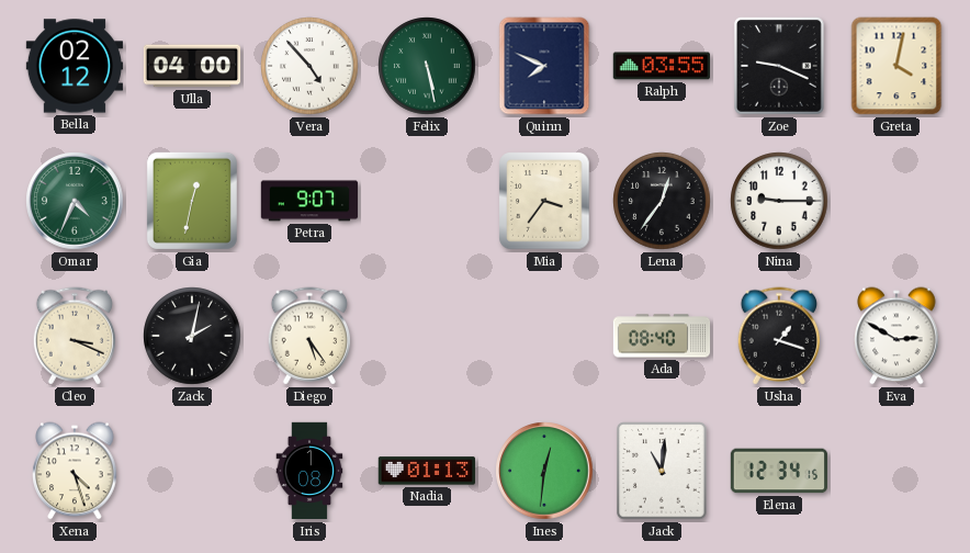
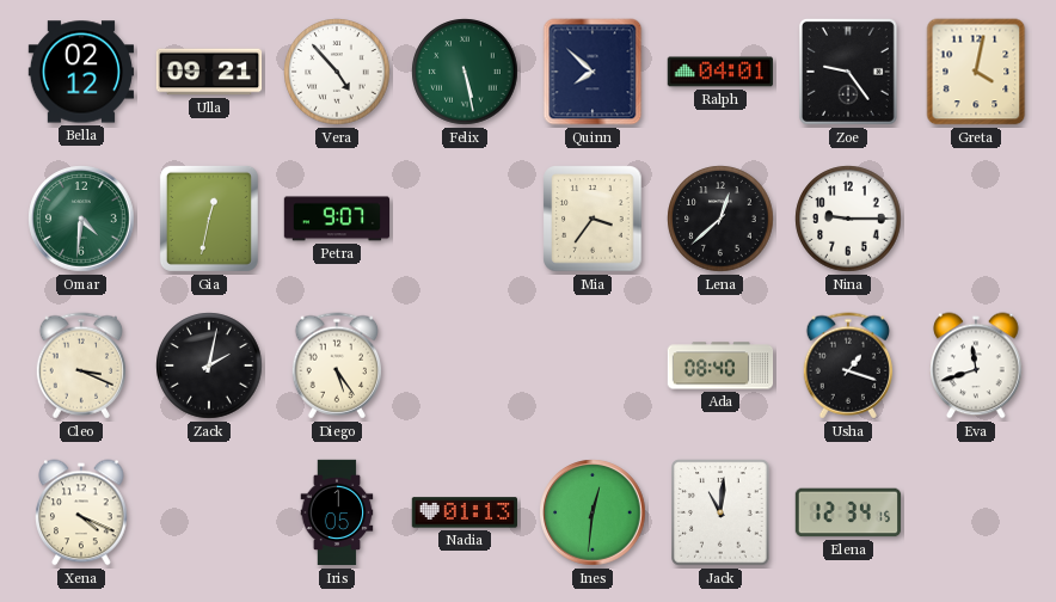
Ulla: 04:00 -> 09:21 (209, 72)
Quinn: 7:49 -> 7:52 (593, 72)
Ralph: 03:55 -> 04:01 (719, 72)
Zoe: 9:19 -> 9:24 (848, 72)
Omar: 4:34 -> 4:31 (81, 219)
Lena: 12:36 -> 12:38 (720, 219)
Eva: 2:50 -> 11:42 (976, 365)
Xena: 4:27 -> 4:19 (81, 512)
Iris: 1:08 -> 1:05 (337, 512)
